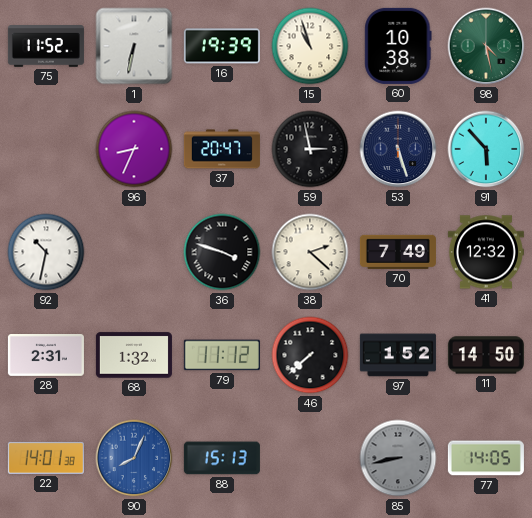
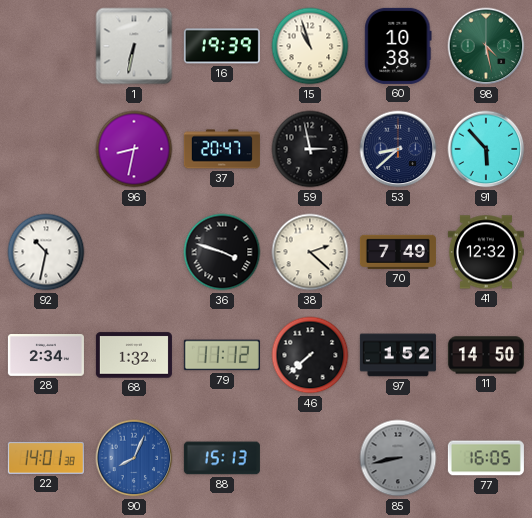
75: 11:52 -> none (46, 47)
96: 8:34 -> 8:32 (134, 149)
53: 5:27 -> 8:38 (398, 149)
28: 2:31 -> 2:34 (46, 356)
77: 14:05 -> 16:05 (486, 458)
